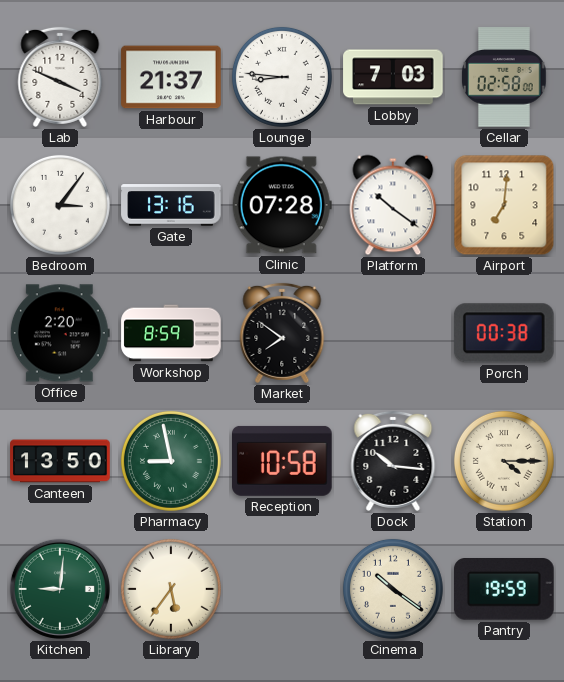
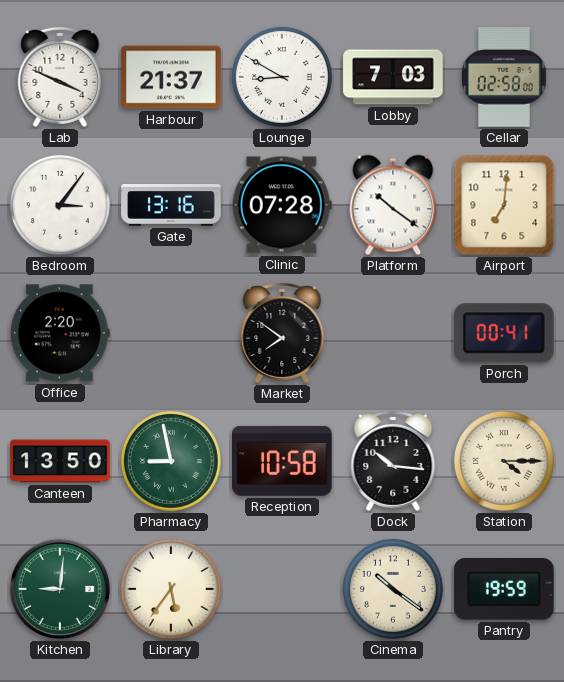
Lounge: 8:46 -> 8:50 (282, 77)
Workshop: 8:59 -> none (171, 333)
Porch: 00:38 -> 00:41 (504, 333)
